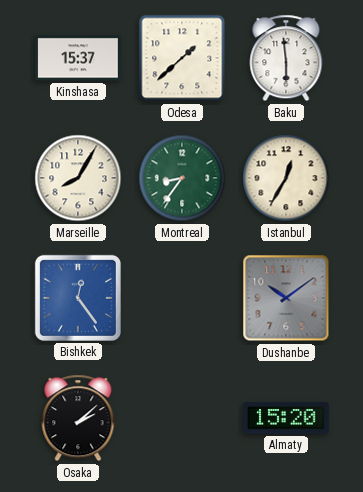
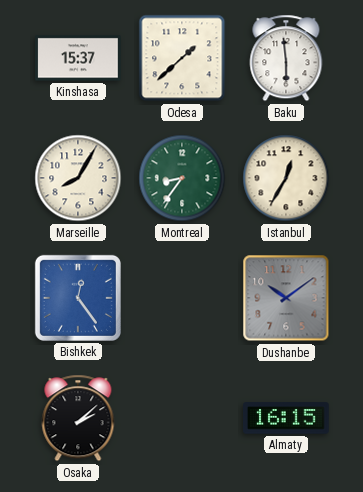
Almaty: 15:20 -> 16:15 (286, 418)
